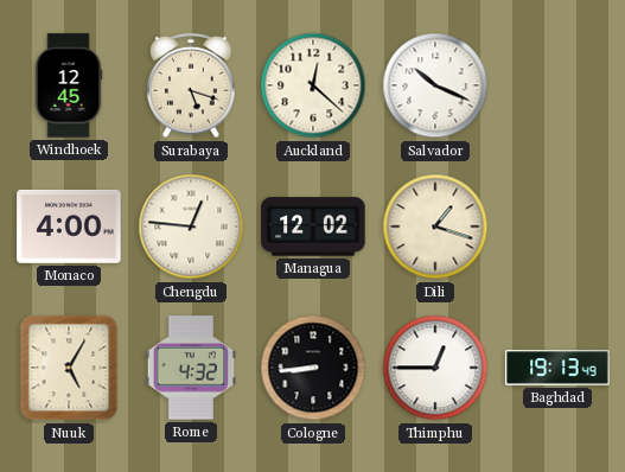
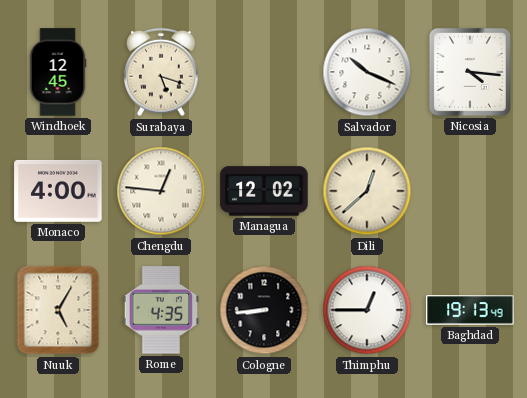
Auckland: 12:22 -> none (313, 85)
Nicosia: none -> 4:16 (470, 72)
Dili: 1:18 -> 12:38 (367, 191)
Rome: 4:32 -> 4:35 (161, 310)
